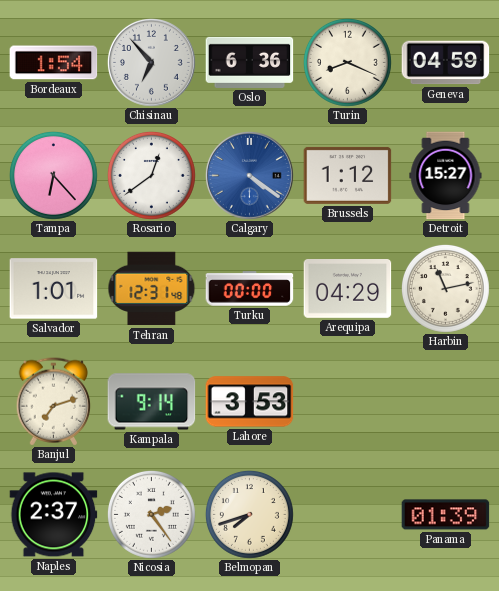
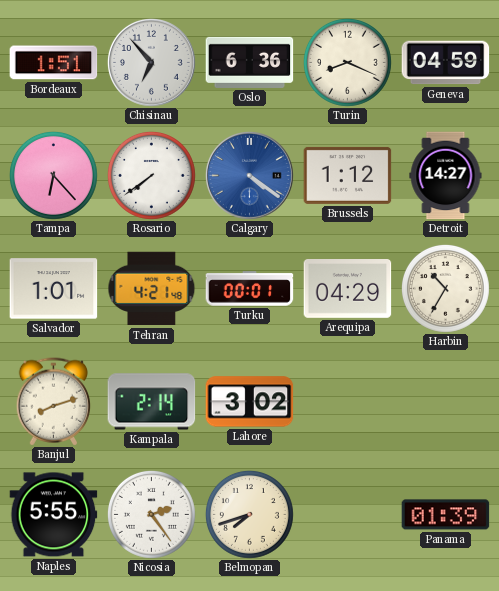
Bordeaux: 1:54 -> 1:51 (54, 63)
Rosario: 12:39 -> 7:39 (151, 175)
Detroit: 15:27 -> 14:27 (446, 176)
Tehran: 12:31 -> 4:21 (152, 289)
Turku: 00:00 -> 00:01 (250, 289)
Harbin: 11:13 -> 10:35 (445, 288)
Banjul: 7:12 -> 8:12 (54, 402)
Kampala: 9:14 -> 2:14 (152, 402)
Lahore: 3:53 -> 3:02 (250, 402)
Naples: 2:37 -> 5:55 (54, 515)
